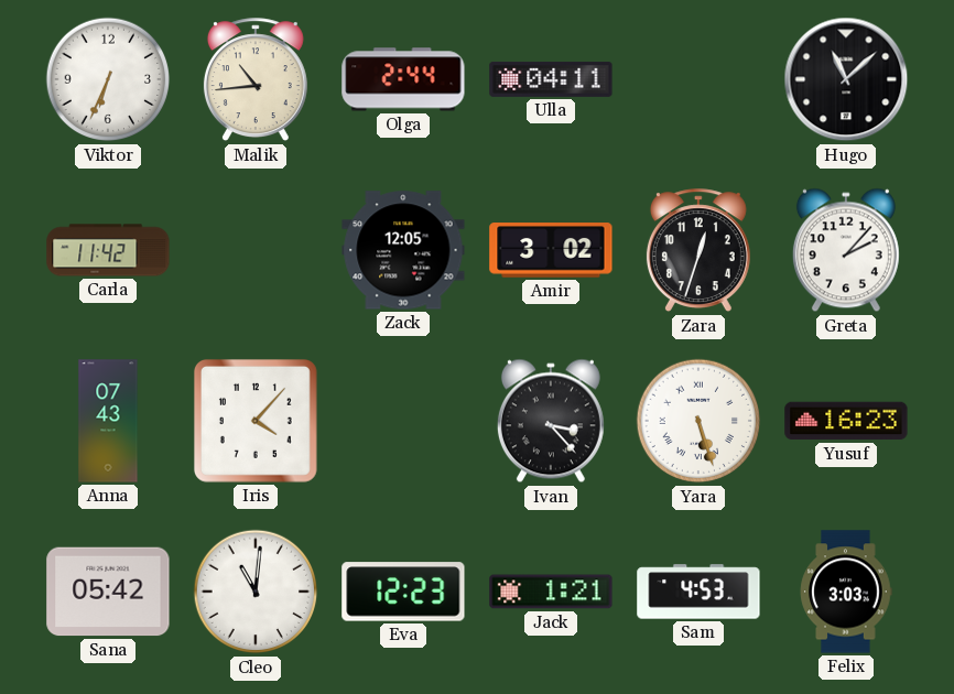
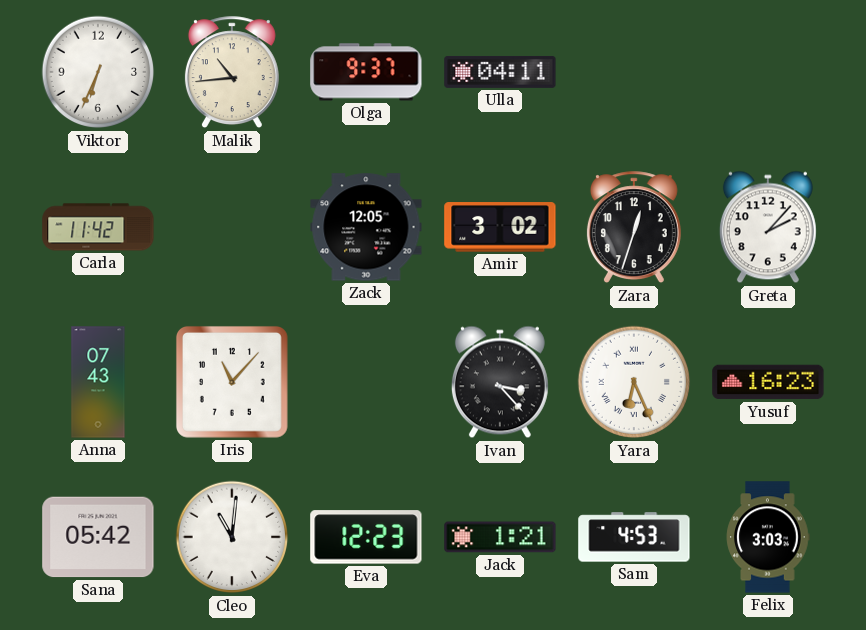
Olga: 2:44 -> 9:37 (366, 72)
Hugo: 11:08 -> none (846, 79)
Iris: 4:07 -> 11:07 (232, 382)
Yara: 5:27 -> 6:26 (634, 382)
